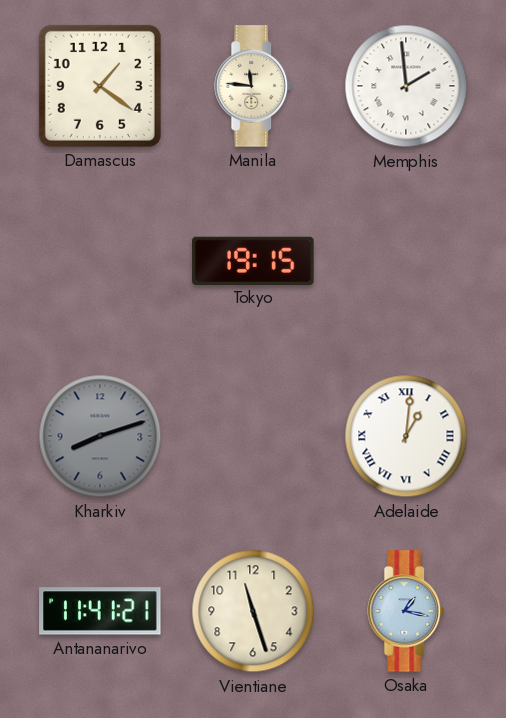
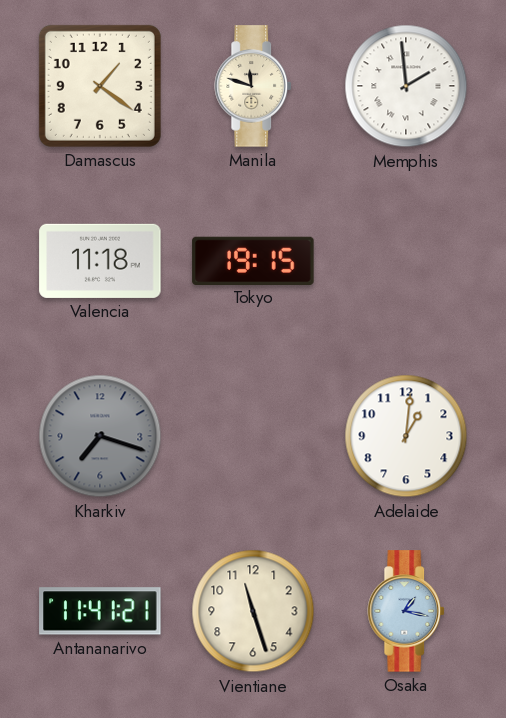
Manila: 11:46 -> 11:48 (254, 86)
Valencia: none -> 11:18 (100, 261)
Kharkiv: 8:12 -> 7:18 (100, 436)
Adelaide numerals: Roman -> Arabic (406, 436)
